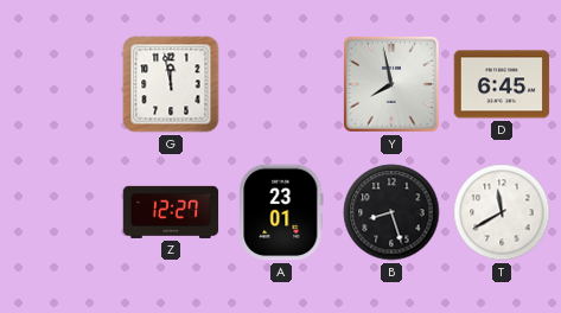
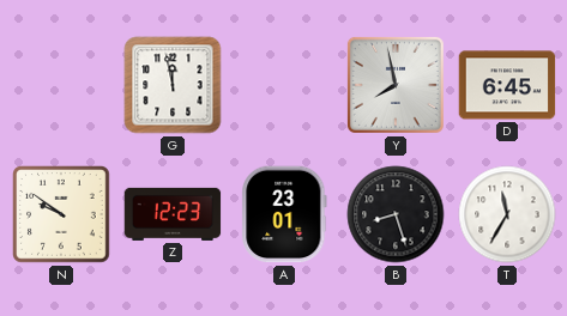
N: none -> 9:51 (61, 214)
Z: 12:27 -> 12:23 (173, 214)
T: 11:40 -> 11:35 (507, 214)
